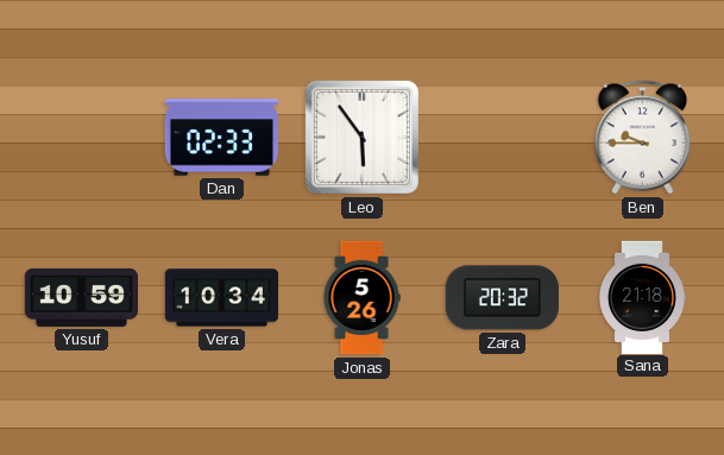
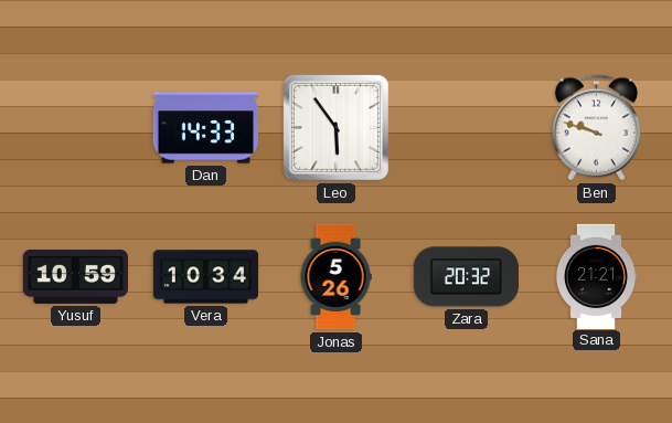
Dan: 02:33 -> 14:33 (205, 128)
Ben: 9:45 -> 9:48 (596, 128)
Sana: 21:18 -> 21:21 (596, 276)
